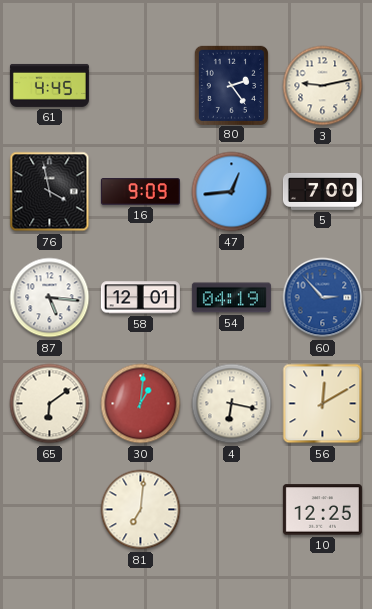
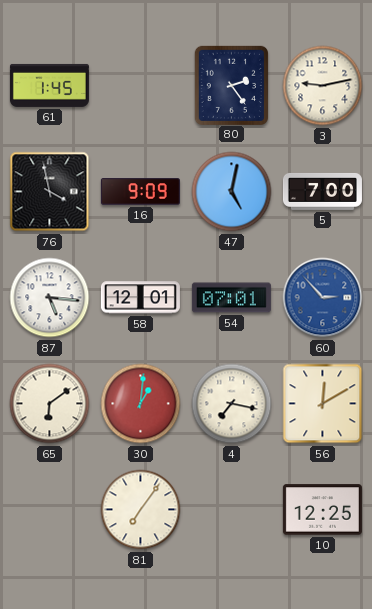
61: 4:45 -> 1:45 (49, 85)
47: 12:44 -> 5:02 (232, 192)
54: 04:19 -> 07:01 (231, 298)
4: 6:17 -> 7:17 (232, 404)
81: 7:01 -> 7:06 (141, 510)
